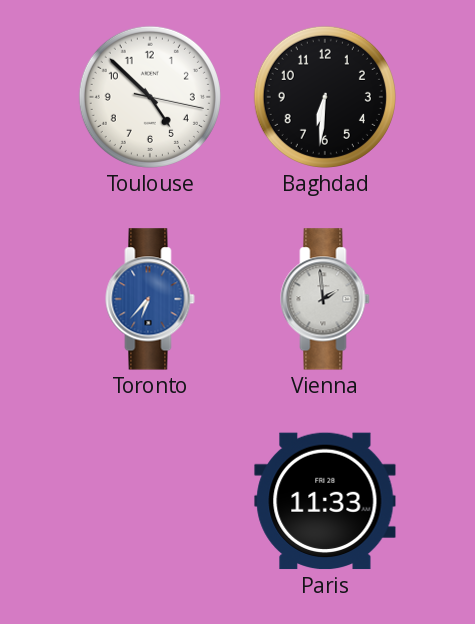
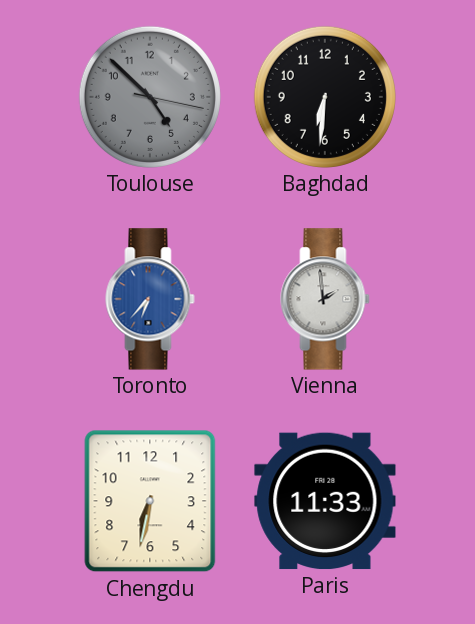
Toulouse dial: white -> grey (150, 97)
Chengdu: none -> 6:32 (150, 501)
